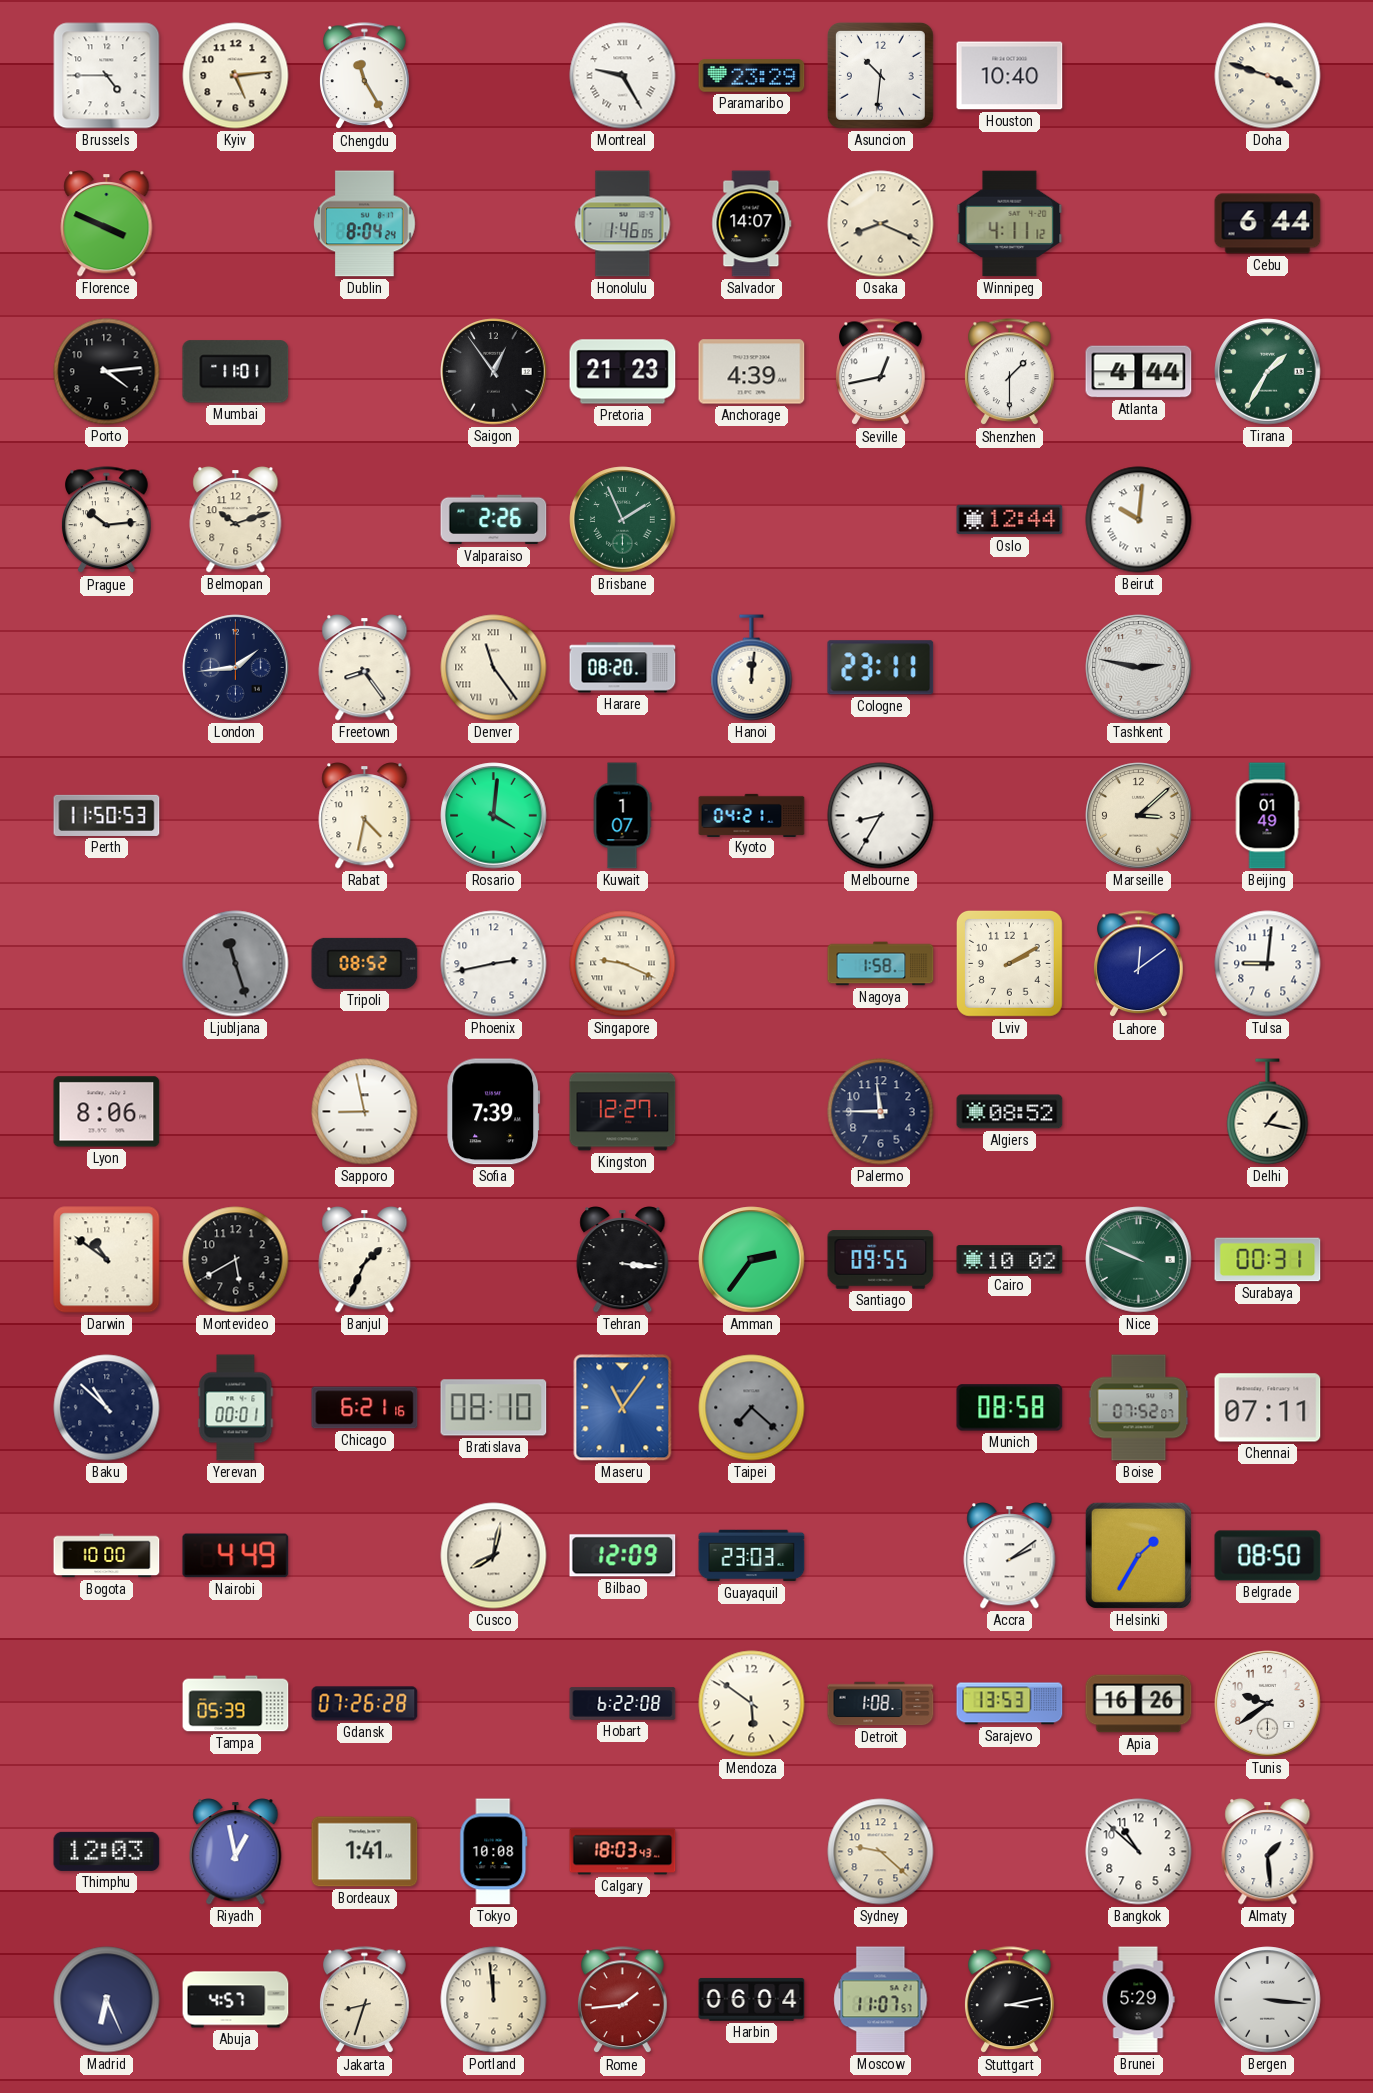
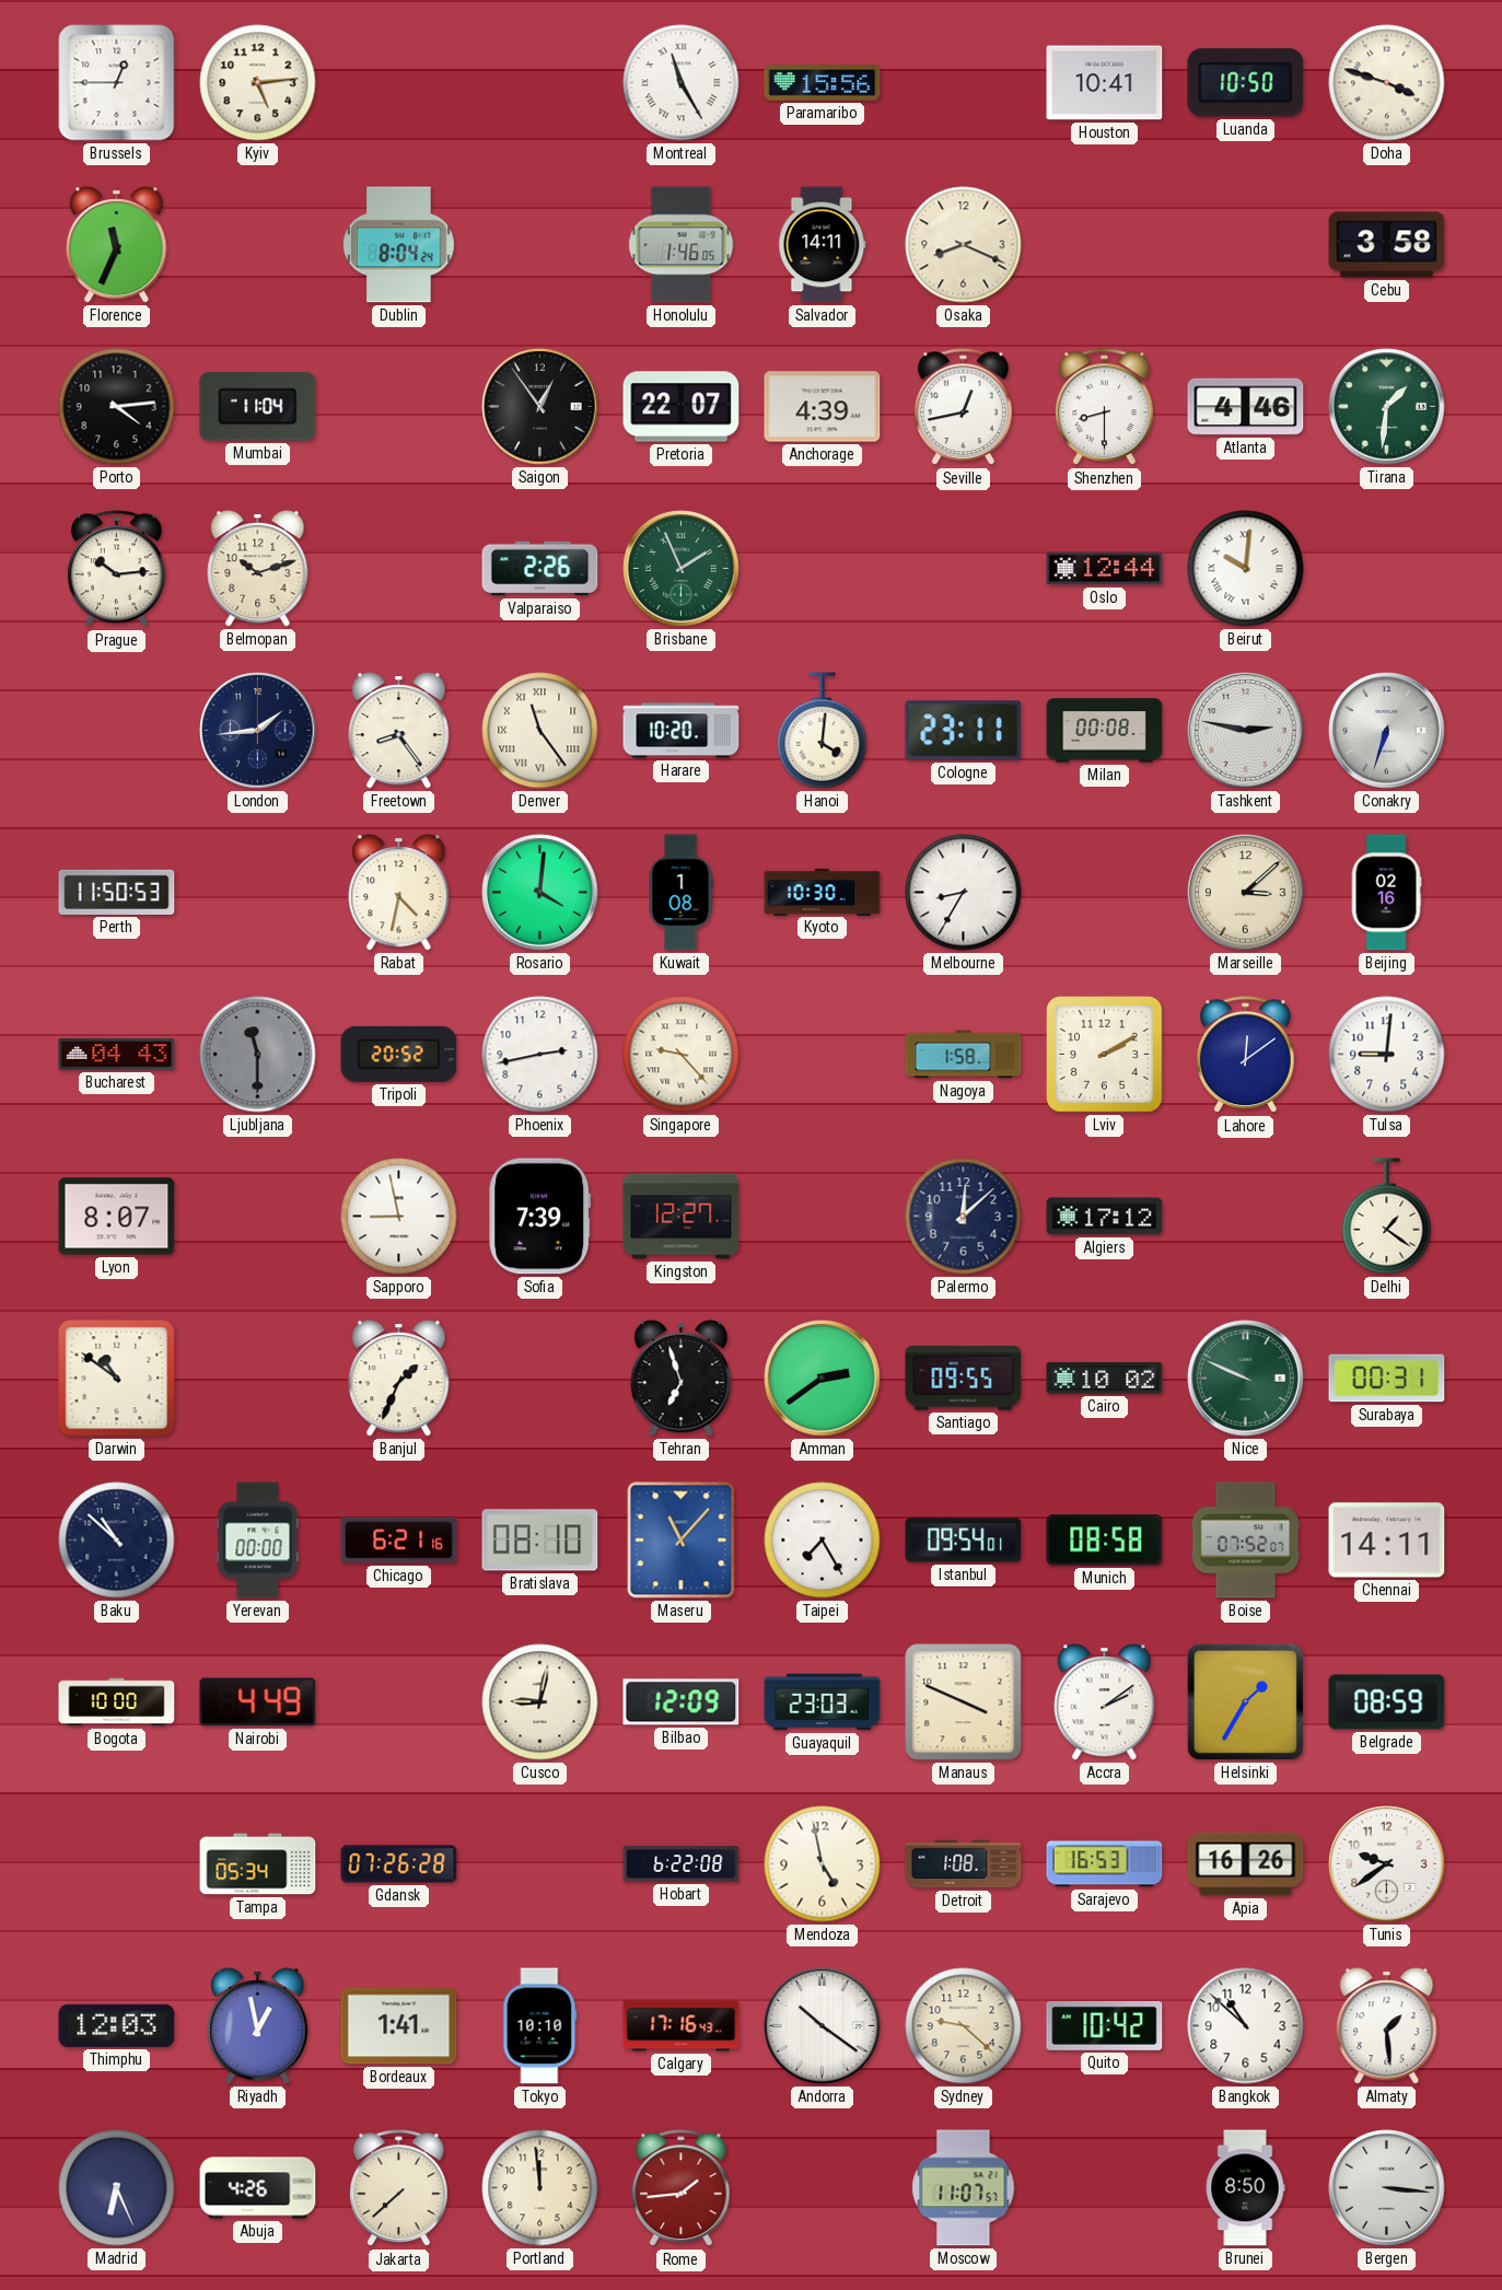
Brussels: 4:45 -> 12:45 (117, 83)
Chengdu: 11:25 -> none (365, 76)
Montreal: 9:25 -> 11:25 (682, 83)
Paramaribo: 23:29 -> 15:56 (823, 83)
Asuncion: 10:31 -> none (880, 75)
Houston: 10:40 -> 10:41 (1105, 83)
Luanda: none -> 10:50 (1246, 83)
Florence: 3:49 -> 11:34 (117, 245)
Salvador: 14:07 -> 14:11 (823, 245)
Winnipeg: 4:11 -> none (1010, 224)
Cebu: 6:44 -> 3:58 (1387, 245)
Mumbai: 11:01 -> 11:04 (258, 407)
Pretoria: 21:23 -> 22:07 (682, 407)
Shenzhen: 1:30 -> 8:30 (1105, 407)
Atlanta: 4:44 -> 4:46 (1246, 407)
Tirana: 1:35 -> 1:31 (1387, 407)
Harare: 08:20 -> 10:20 (682, 731)
Hanoi: 12:01 -> 4:01 (823, 731)
Milan: none -> 00:08 (1105, 731)
Conakry: none -> 6:33 (1387, 731)
Kuwait: 1:07 -> 1:08 (680, 893)
Kyoto: 04:21 -> 10:30 (823, 892)
Beijing: 01:49 -> 02:16 (1386, 893)
Bucharest: none -> 04:43 (117, 1055)
Ljubljana: 11:27 -> 11:30 (258, 1055)
Tripoli: 08:52 -> 20:52 (399, 1054)
Singapore: 9:19 -> 9:23 (682, 1055)
Lyon: 8:06 -> 8:07 (117, 1217)
Palermo: 11:45 -> 12:08 (964, 1217)
Algiers: 08:52 -> 17:12 (1105, 1217)
Delhi: 1:17 -> 1:21 (1387, 1217)
Montevideo: 5:40 -> none (236, 1260)
Tehran: 3:16 -> 6:57 (682, 1379)
Amman: 2:36 -> 2:39 (823, 1379)
Yerevan: 00:01 -> 00:00 (258, 1541)
Maseru: 11:06 -> 11:07 (682, 1541)
Taipei: 7:22 -> 7:25 (823, 1541)
Taipei dial: grey -> white (823, 1541)
Istanbul: none -> 09:54 (964, 1541)
Chennai: 07:11 -> 14:11 (1387, 1541)
Cusco: 8:02 -> 9:02 (540, 1702)
Manaus: none -> 3:49 (964, 1702)
Belgrade: 08:50 -> 08:59 (1387, 1702)
Tampa: 05:39 -> 05:34 (258, 1864)
Mendoza: 5:51 -> 4:58 (823, 1864)
Sarajevo: 13:53 -> 16:53 (1105, 1864)
Tokyo: 10:08 -> 10:10 (540, 2026)
Calgary: 18:03 -> 17:16 (682, 2026)
Andorra: none -> 10:21 (823, 2026)
Quito: none -> 10:42 (1105, 2025)
Abuja: 4:57 -> 4:26 (258, 2188)
Jakarta: 8:33 -> 7:38 (399, 2188)
Harbin: 06:04 -> none (752, 1999)
Stuttgart: 3:13 -> none (1010, 2000)
Brunei: 5:29 -> 8:50 (1245, 2188)
